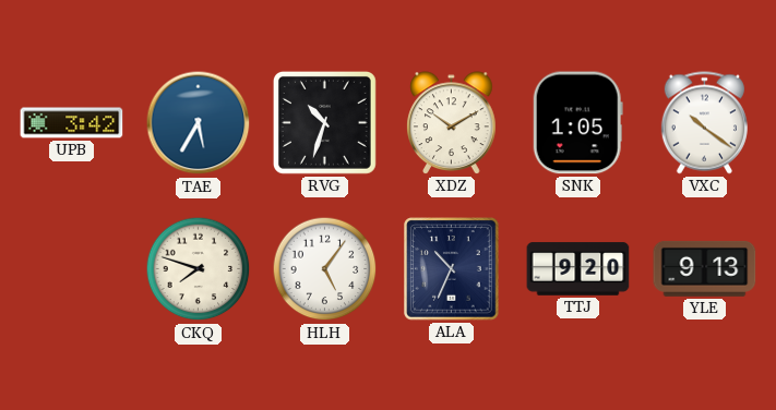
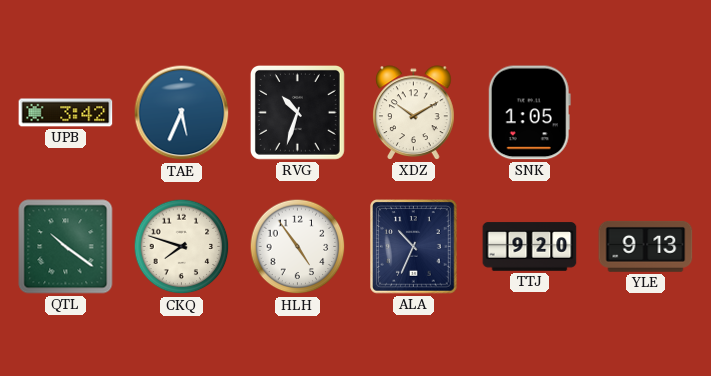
TAE: 5:35 -> 5:34 (182, 113)
VXC: 10:21 -> none (704, 123)
QTL: none -> 10:21 (66, 247)
HLH: 5:06 -> 4:54 (298, 247)
